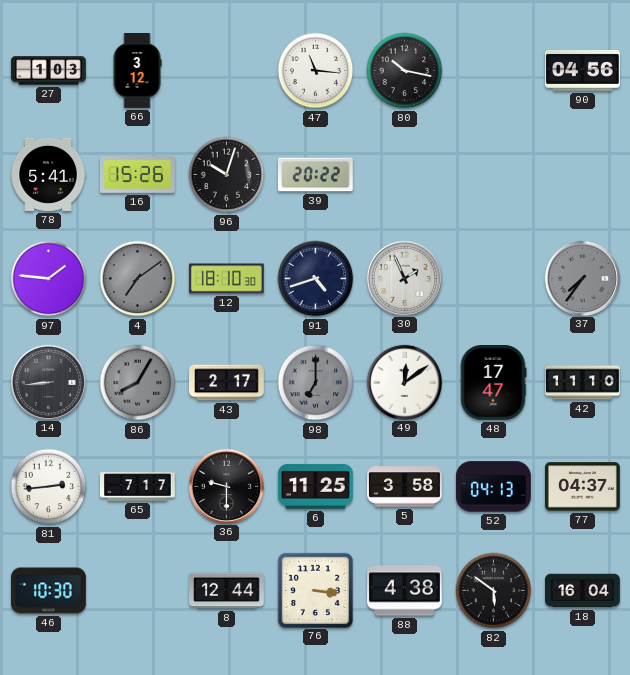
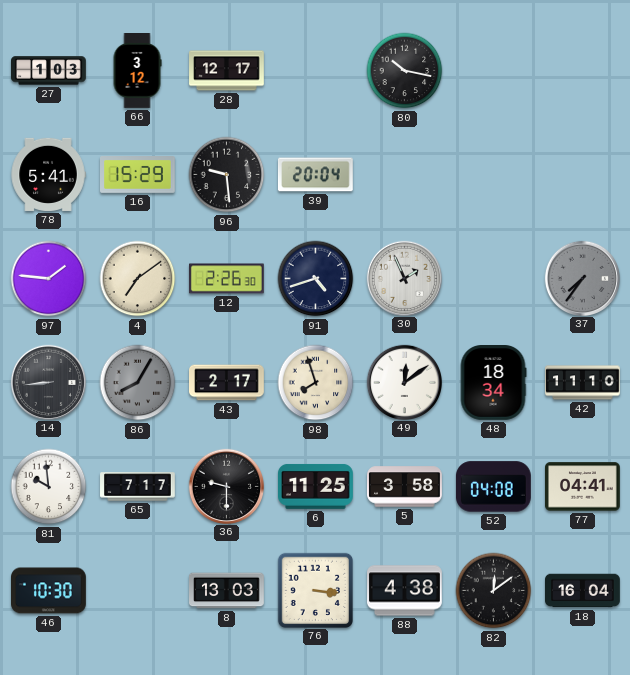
28: none -> 12:17 (227, 71)
47: 11:16 -> none (316, 71)
90: 04:56 -> none (582, 71)
16: 15:26 -> 15:29 (138, 175)
96: 10:03 -> 9:29 (227, 175)
39: 20:22 -> 20:04 (315, 175)
4 dial: grey -> cream (138, 279)
12: 18:10 -> 2:26 (227, 279)
98: 7:00 -> 7:57 (316, 383)
98 dial: grey -> cream (316, 383)
48: 17:47 -> 18:34 (493, 383)
81: 2:44 -> 9:59 (49, 487)
52: 04:13 -> 04:08 (494, 487)
77: 04:37 -> 04:41 (583, 487)
8: 12:44 -> 13:03 (227, 591)
82: 5:51 -> 12:09 (494, 591)
